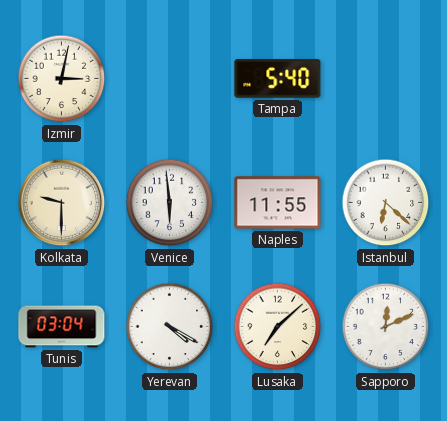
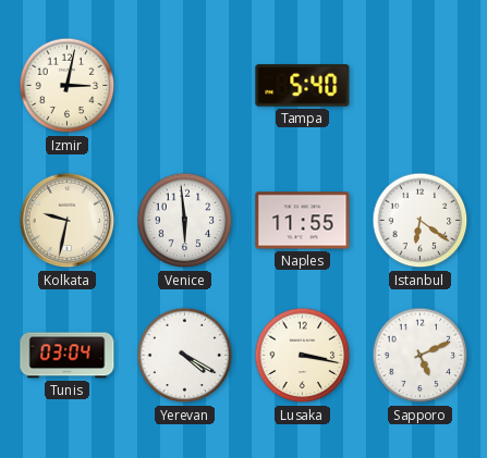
Kolkata: 9:30 -> 9:32 (68, 221)
Istanbul: 6:22 -> 6:21 (421, 221)
Lusaka: 7:08 -> 3:17 (303, 356)
Sapporo: 12:11 -> 5:11 (421, 356)
